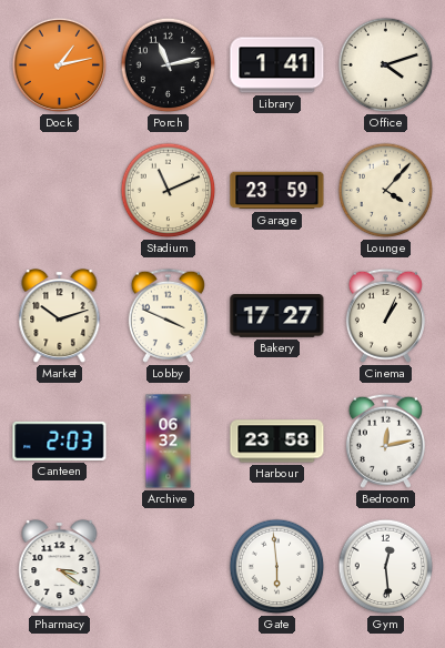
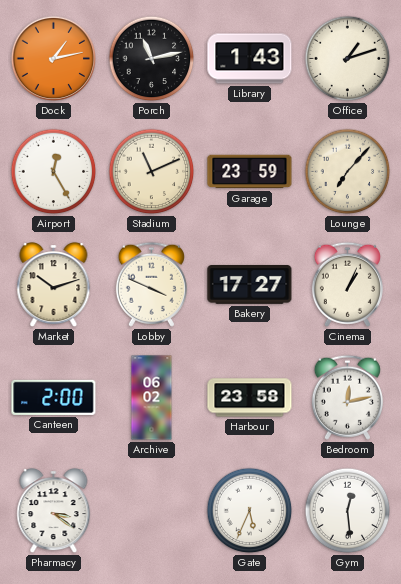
Library: 1:41 -> 1:43 (250, 59)
Office: 4:12 -> 1:12 (348, 59)
Airport: none -> 12:25 (54, 172)
Lounge: 4:07 -> 7:07 (348, 172)
Canteen: 2:03 -> 2:00 (54, 397)
Archive: 06:32 -> 06:02 (152, 398)
Gate: 5:59 -> 5:34 (250, 511)
